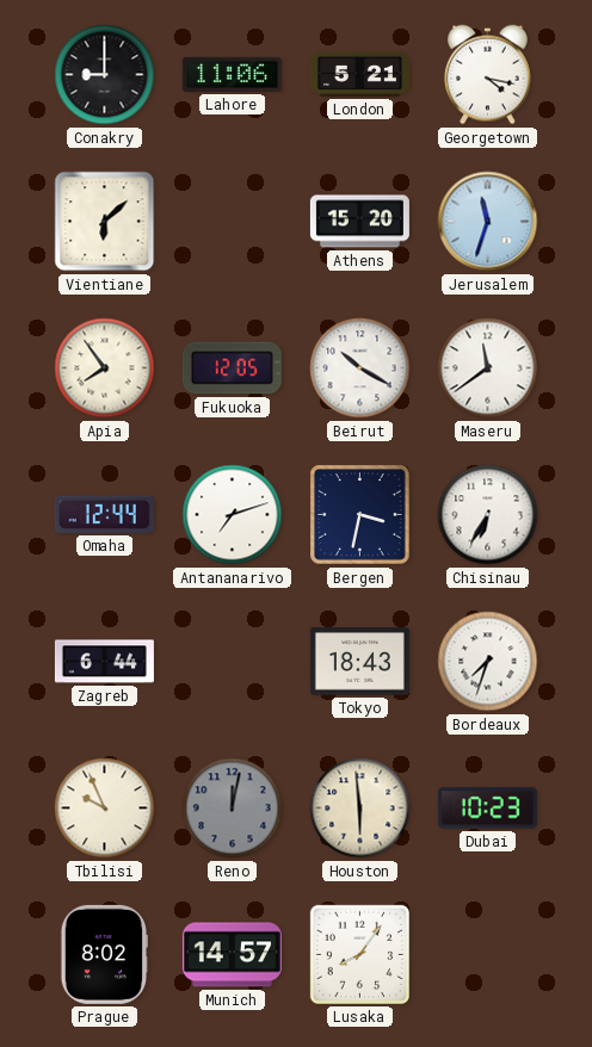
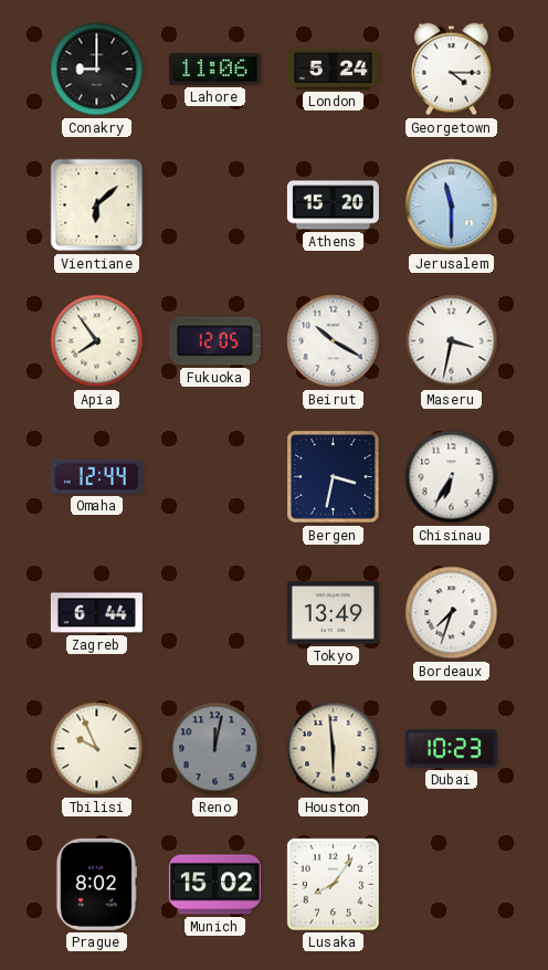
London: 5:21 -> 5:24 (333, 68)
Georgetown: 4:17 -> 4:15 (452, 70)
Jerusalem: 11:33 -> 11:30 (452, 205)
Maseru: 11:39 -> 3:32 (452, 341)
Antananarivo: 7:12 -> none (233, 515)
Tokyo: 18:43 -> 13:49 (333, 613)
Munich: 14:57 -> 15:02 (214, 885)
